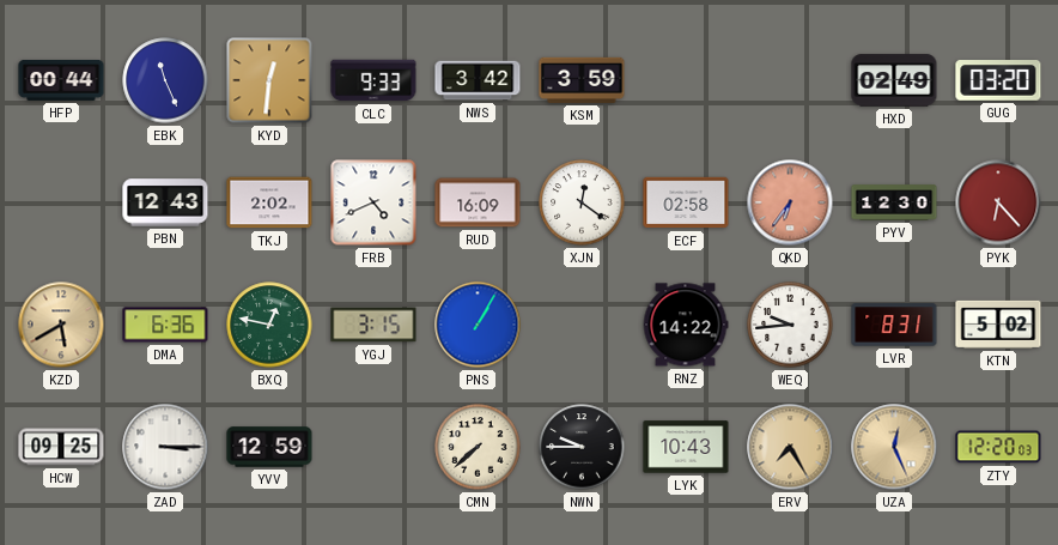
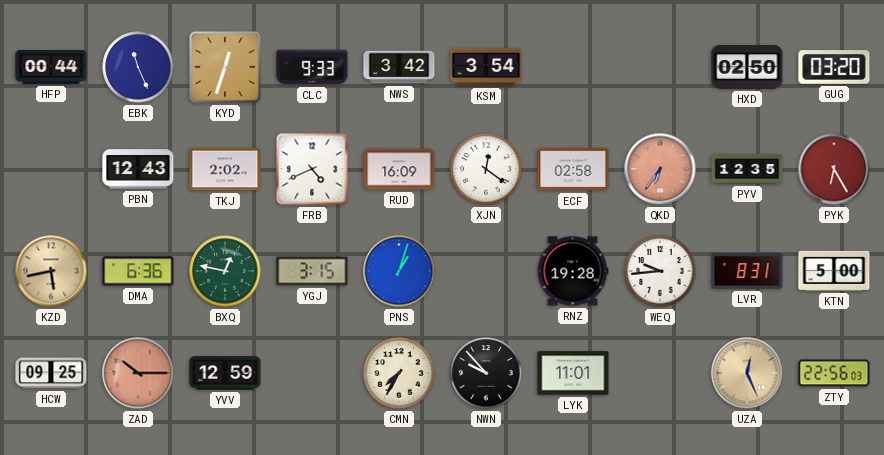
KYD: 12:31 -> 12:33 (225, 67)
KSM: 3:59 -> 3:54 (486, 67)
HXD: 02:49 -> 02:50 (747, 67)
PYV: 12:30 -> 12:35 (747, 169)
PYK: 6:23 -> 6:25 (834, 169)
KZD: 5:40 -> 5:43 (51, 271)
PNS: 1:05 -> 1:03 (399, 271)
RNZ: 14:22 -> 19:28 (573, 271)
KTN: 5:02 -> 5:00 (834, 271)
ZAD: 3:15 -> 10:15 (138, 373)
ZAD dial: white -> salmon (138, 373)
CMN: 7:38 -> 7:35 (399, 373)
NWN: 9:45 -> 9:53 (486, 373)
LYK: 10:43 -> 11:01 (573, 373)
ERV: 7:25 -> none (790, 447)
ZTY: 12:20 -> 22:56 (834, 373)
